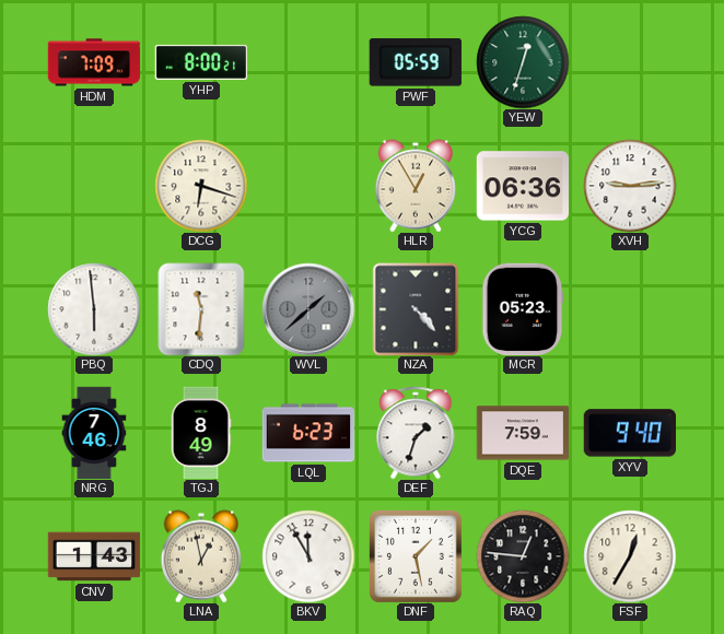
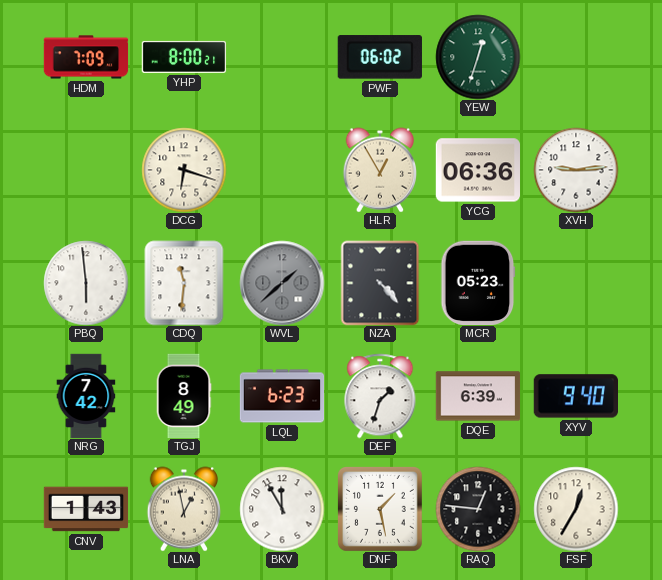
PWF: 05:59 -> 06:02 (380, 57)
NRG: 7:46 -> 7:42 (86, 396)
DQE: 7:59 -> 6:39 (478, 396)
